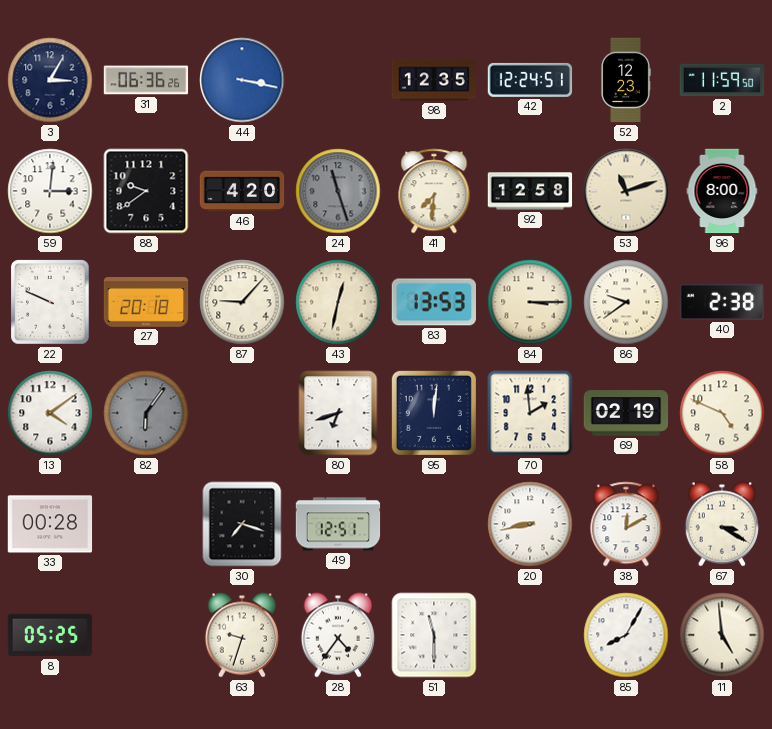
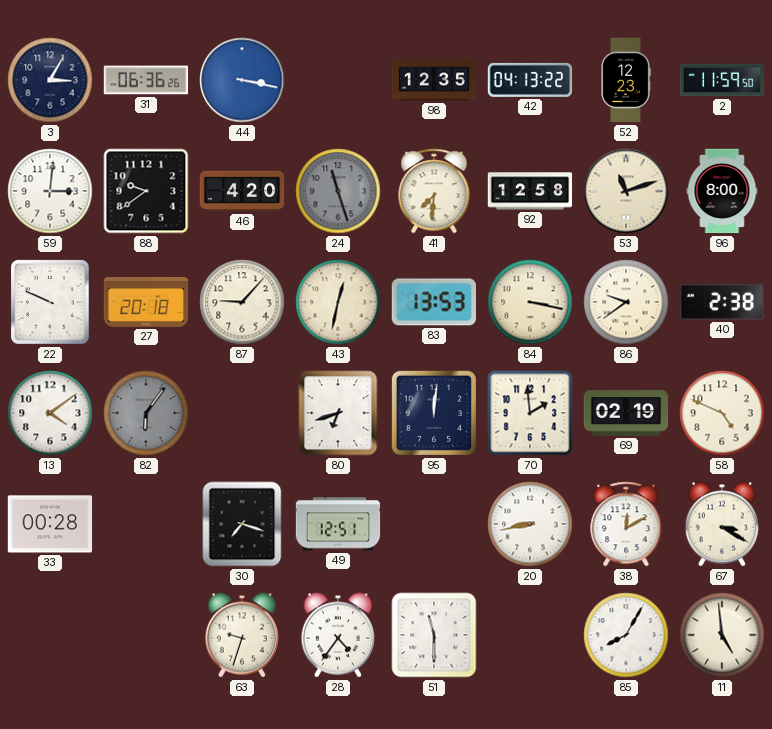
42: 12:24 -> 04:13 (530, 80)
84: 3:15 -> 3:17 (530, 302)
8: 05:25 -> none (50, 635)
